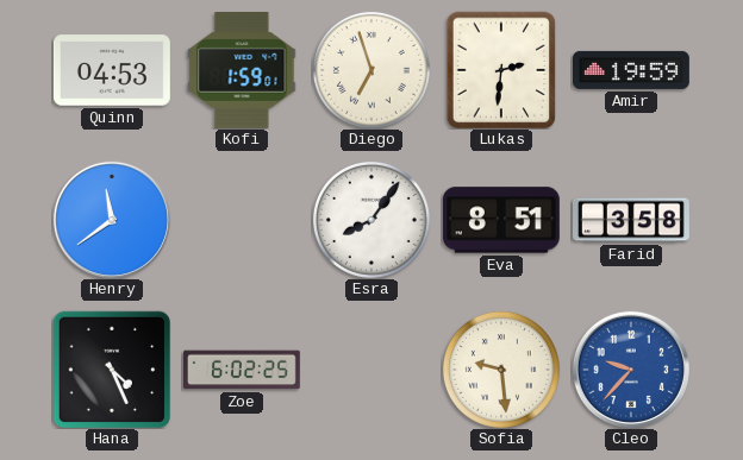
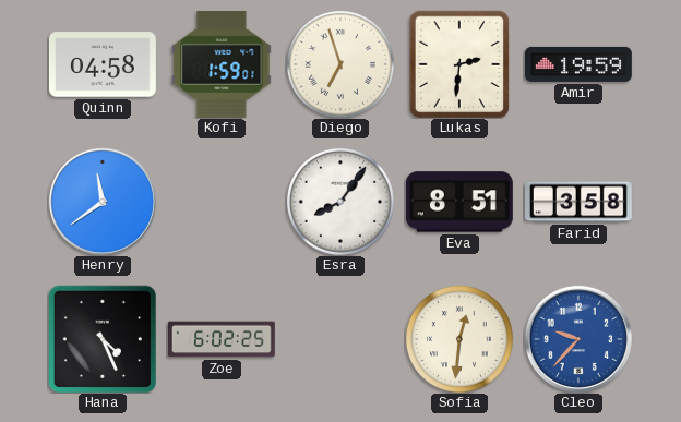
Quinn: 04:53 -> 04:58 (103, 64)
Sofia: 9:29 -> 12:31 (459, 339)
